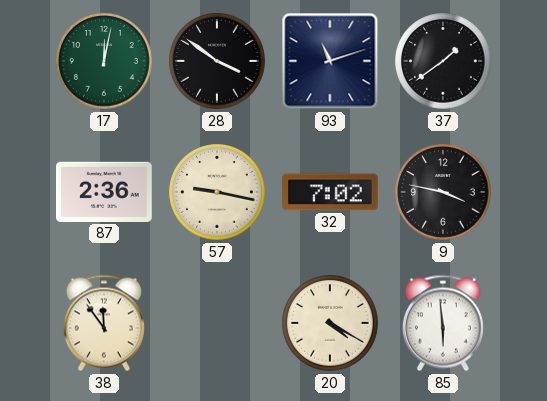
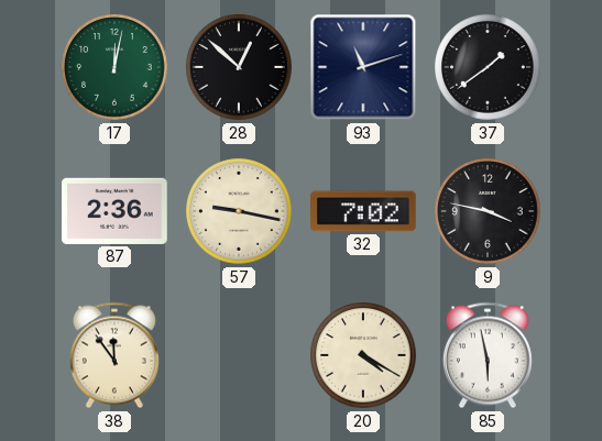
28: 3:51 -> 12:52 (239, 67)
85: 5:59 -> 5:58 (488, 355)
